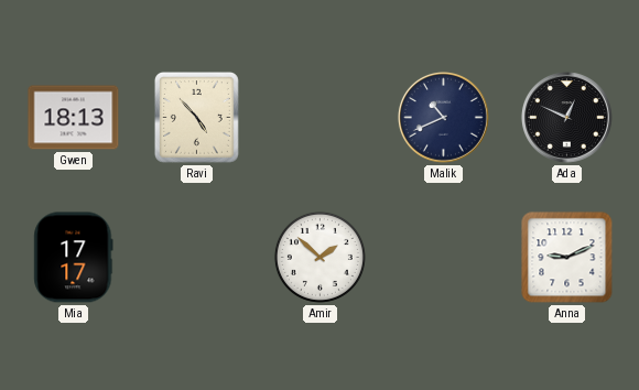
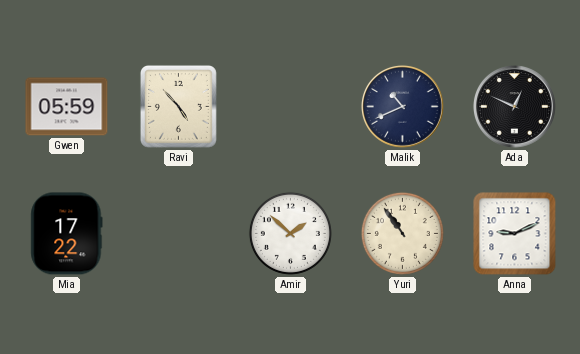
Gwen: 18:13 -> 05:59 (67, 107)
Mia: 17:17 -> 17:22 (67, 234)
Yuri: none -> 10:54 (402, 233)
